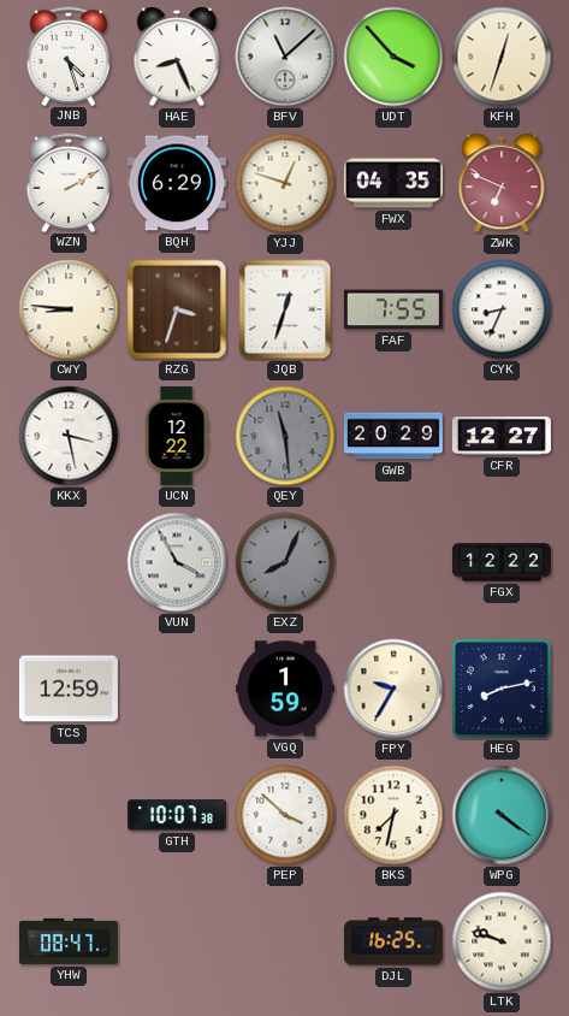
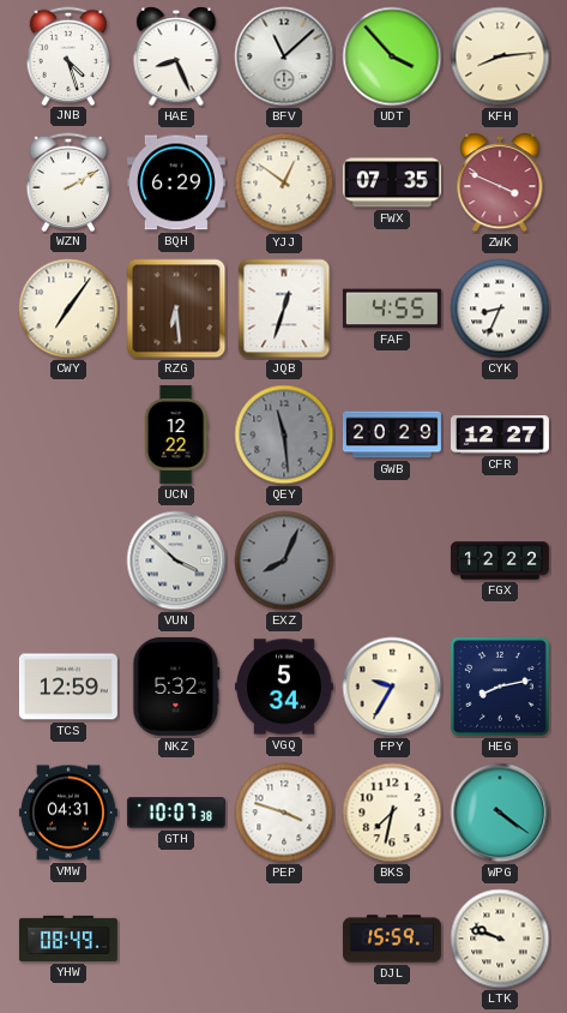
KFH: 12:33 -> 8:14 (500, 56)
YJJ: 12:48 -> 12:51 (284, 182)
FWX: 04:35 -> 07:35 (392, 182)
ZWK: 6:49 -> 3:49 (500, 182)
CWY: 8:46 -> 7:06 (68, 308)
RZG: 3:33 -> 6:29 (176, 308)
FAF: 7:55 -> 4:55 (392, 308)
KKX: 3:28 -> none (69, 436)
VUN: 3:55 -> 3:52 (176, 561)
NKZ: none -> 5:32 (176, 687)
VGQ: 1:59 -> 5:34 (284, 687)
VMW: none -> 04:31 (68, 813)
PEP: 3:52 -> 3:48 (284, 813)
YHW: 08:47 -> 08:49 (68, 939)
DJL: 16:25 -> 15:59 (392, 939)
